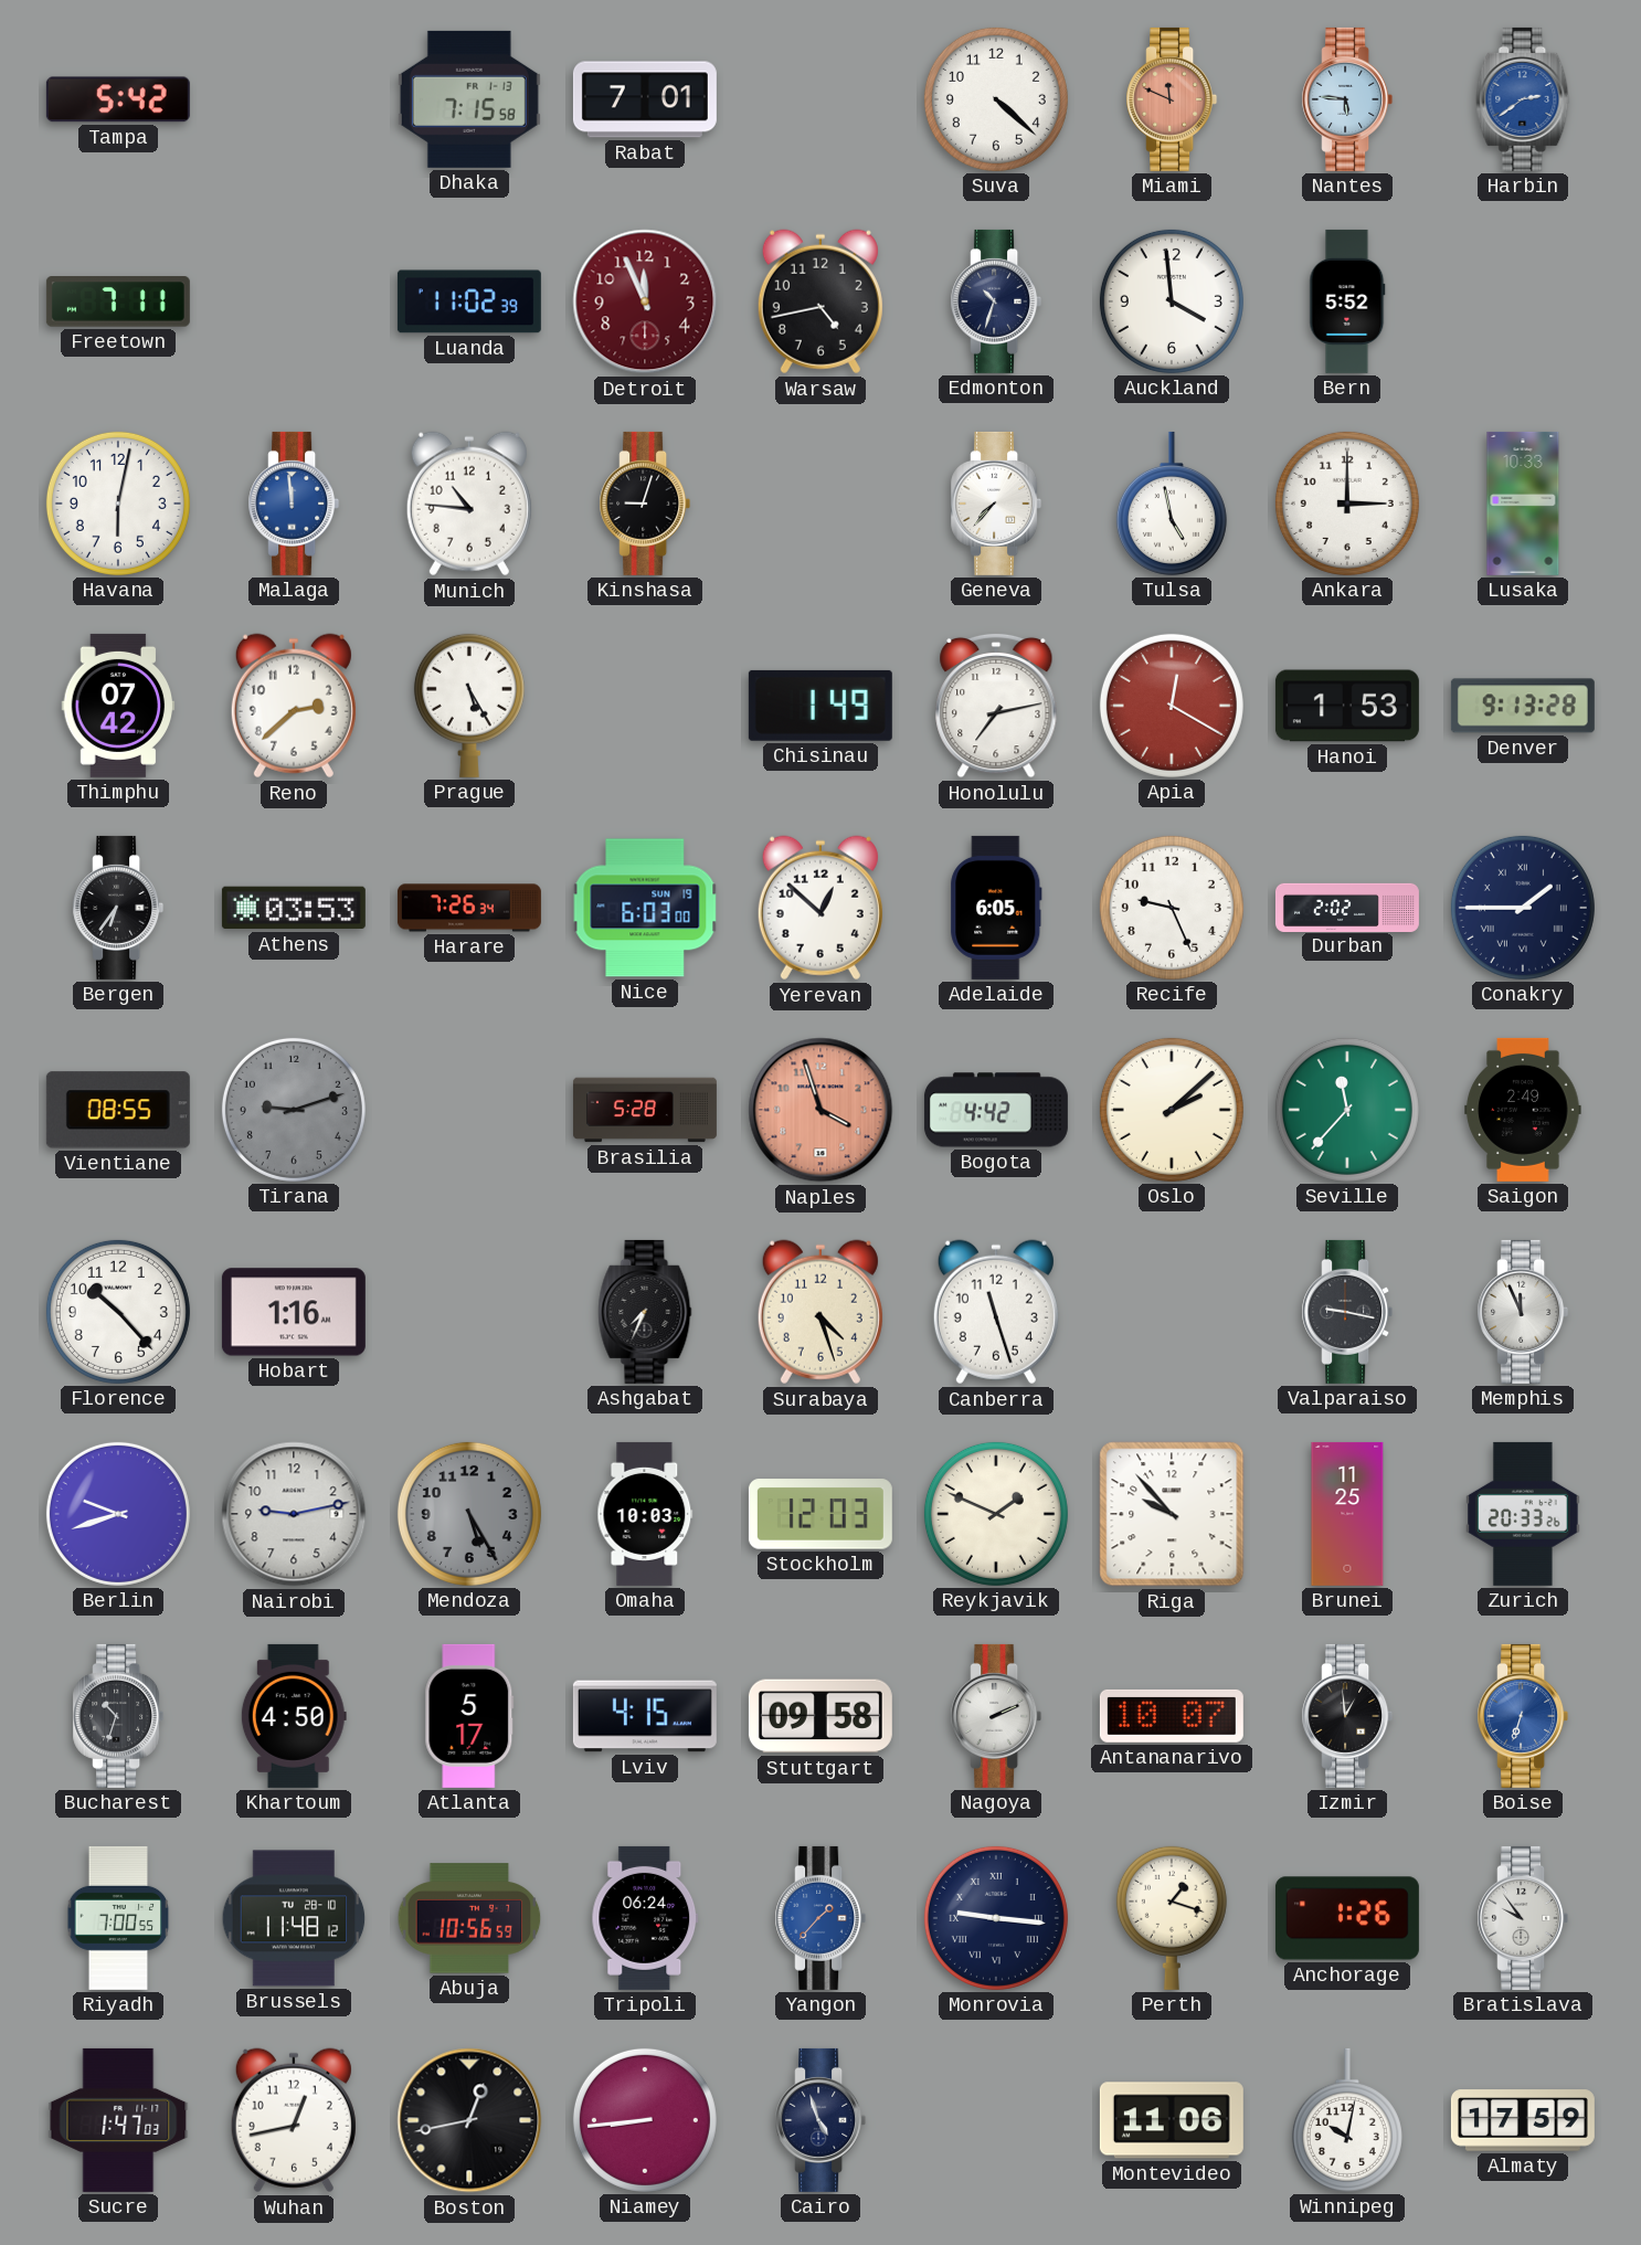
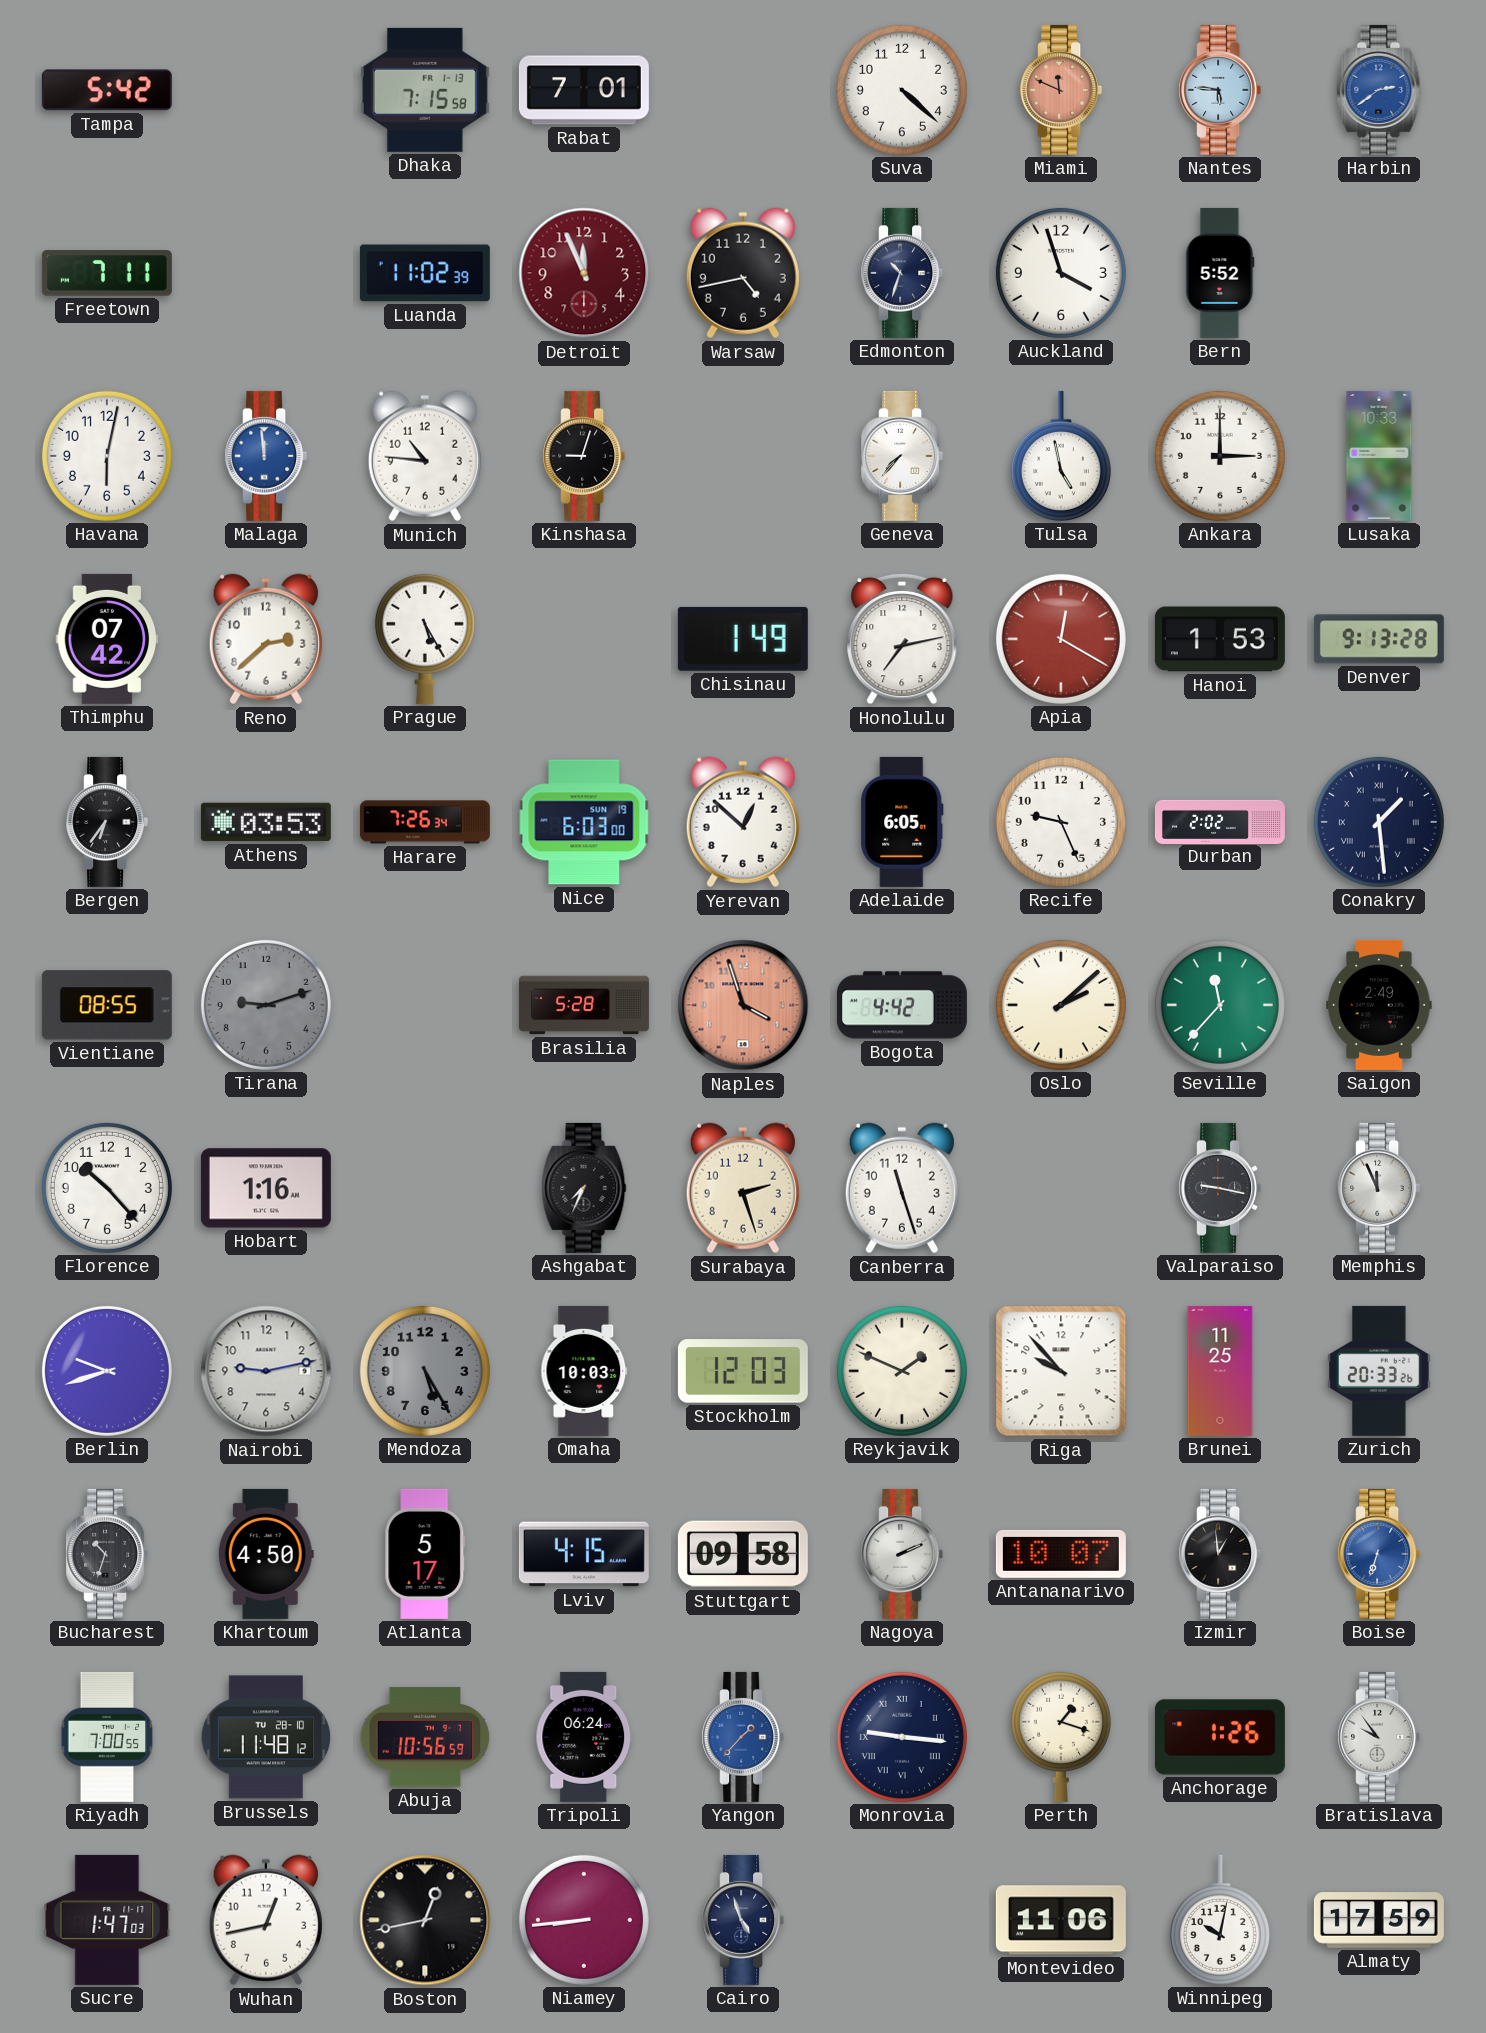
Auckland: 3:59 -> 3:57 (1061, 273)
Conakry: 1:45 -> 1:29 (1379, 822)
Surabaya: 4:27 -> 2:27 (743, 1188)
